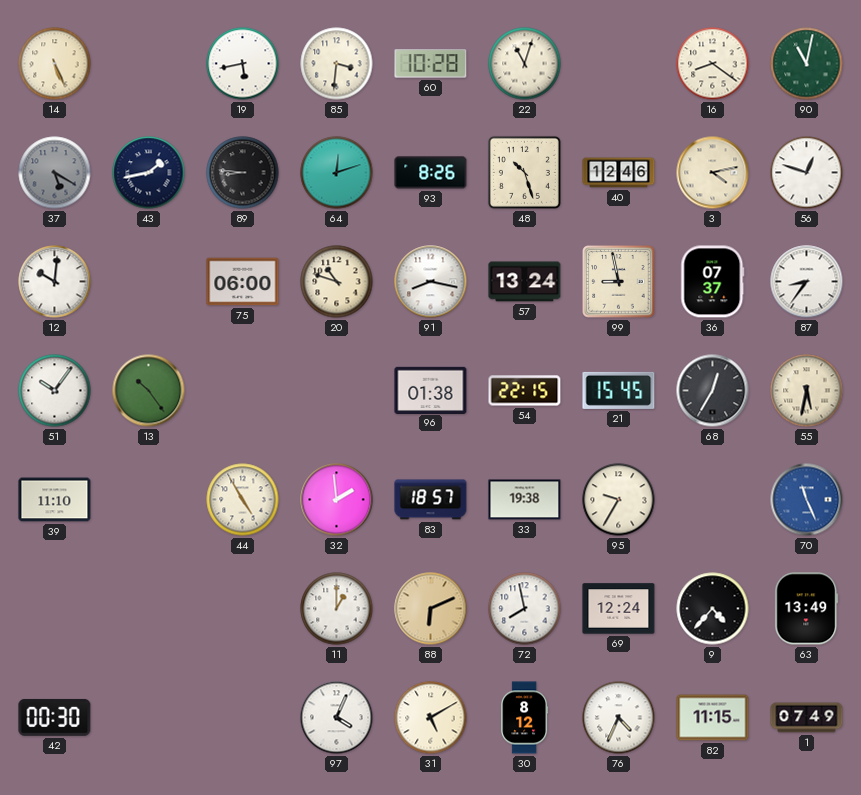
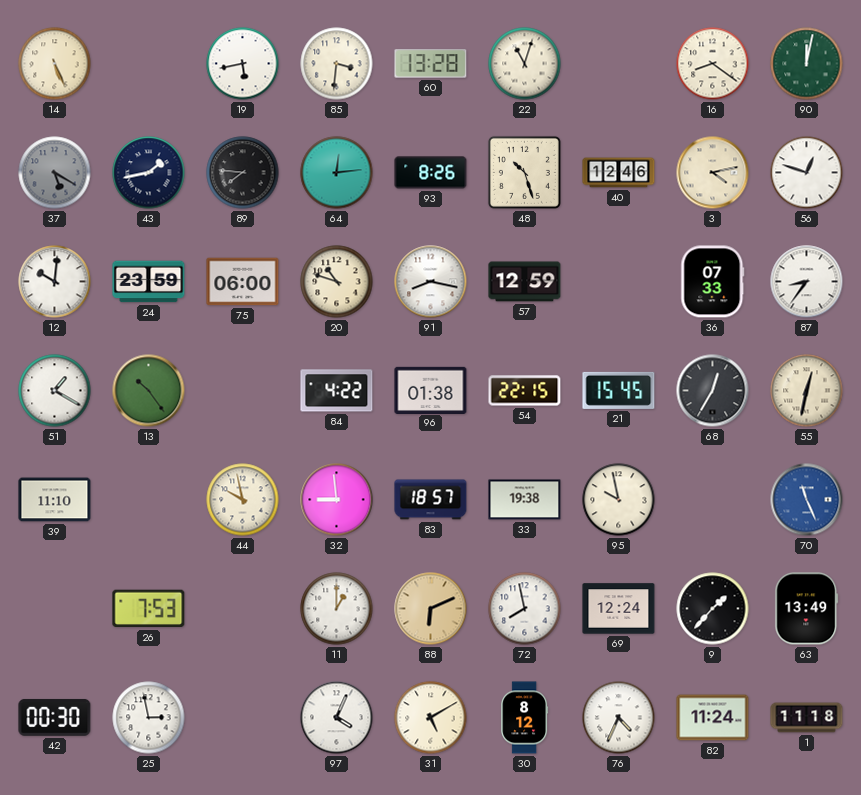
60: 10:28 -> 13:28 (431, 64)
90: 11:02 -> 12:02 (807, 64)
89: 8:46 -> 7:46 (243, 173)
64: 12:12 -> 12:14 (337, 173)
24: none -> 23:59 (149, 282)
57: 13:24 -> 12:59 (525, 282)
99: 8:58 -> none (619, 282)
36: 07:37 -> 07:33 (713, 282)
51: 10:06 -> 1:20 (55, 391)
84: none -> 4:22 (337, 391)
55: 5:32 -> 12:32 (807, 391)
44: 4:55 -> 9:58 (243, 500)
32: 1:59 -> 8:59 (337, 500)
95: 9:35 -> 9:58 (619, 500)
26: none -> 7:53 (149, 609)
9: 4:37 -> 1:37 (713, 609)
25: none -> 2:58 (149, 718)
82: 11:15 -> 11:24 (713, 718)
1: 07:49 -> 11:18 (807, 718)
